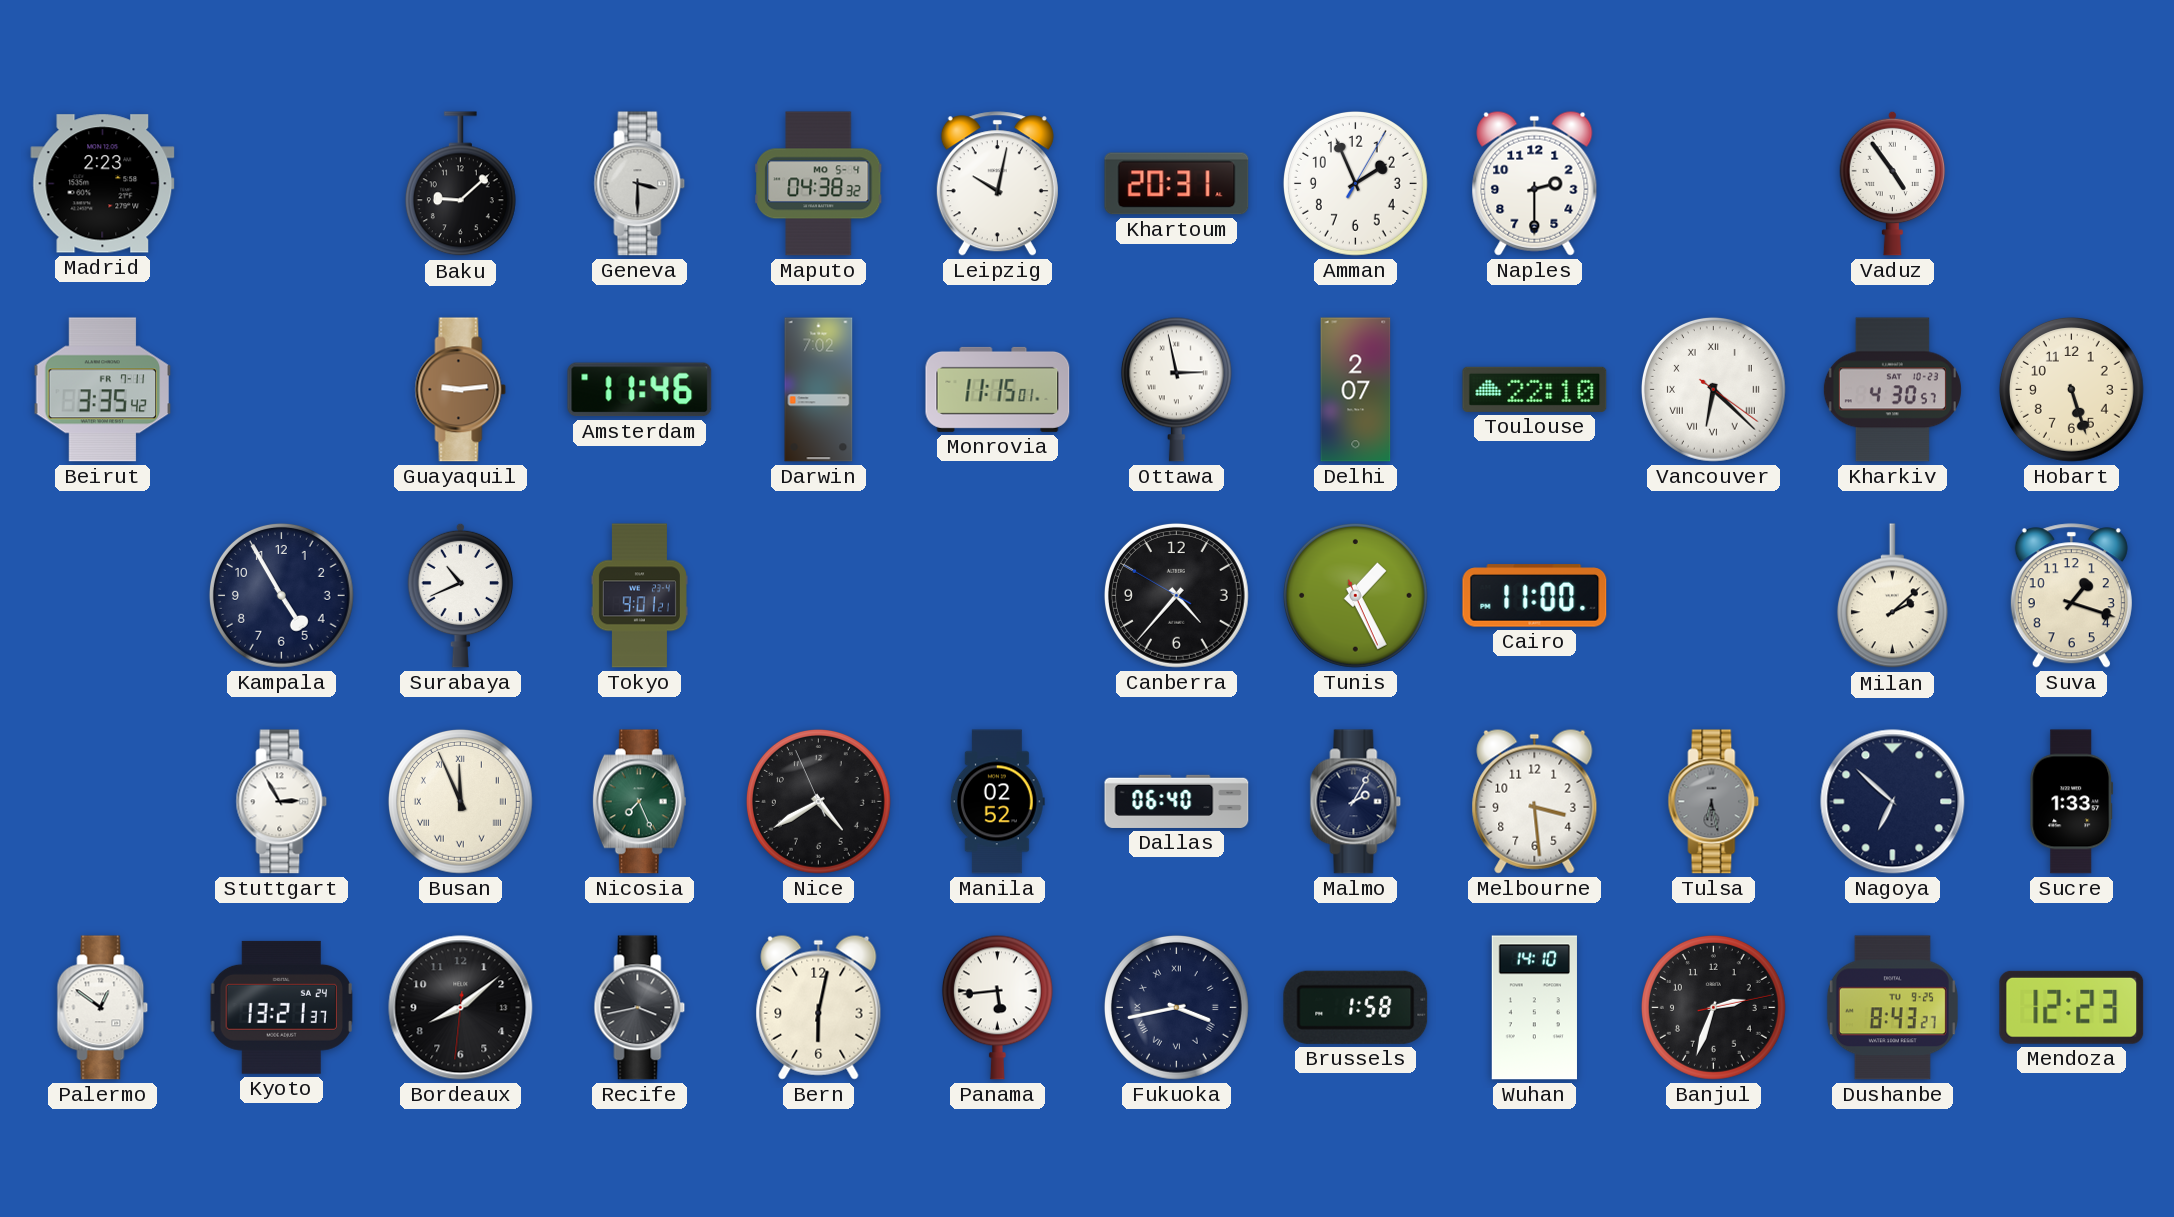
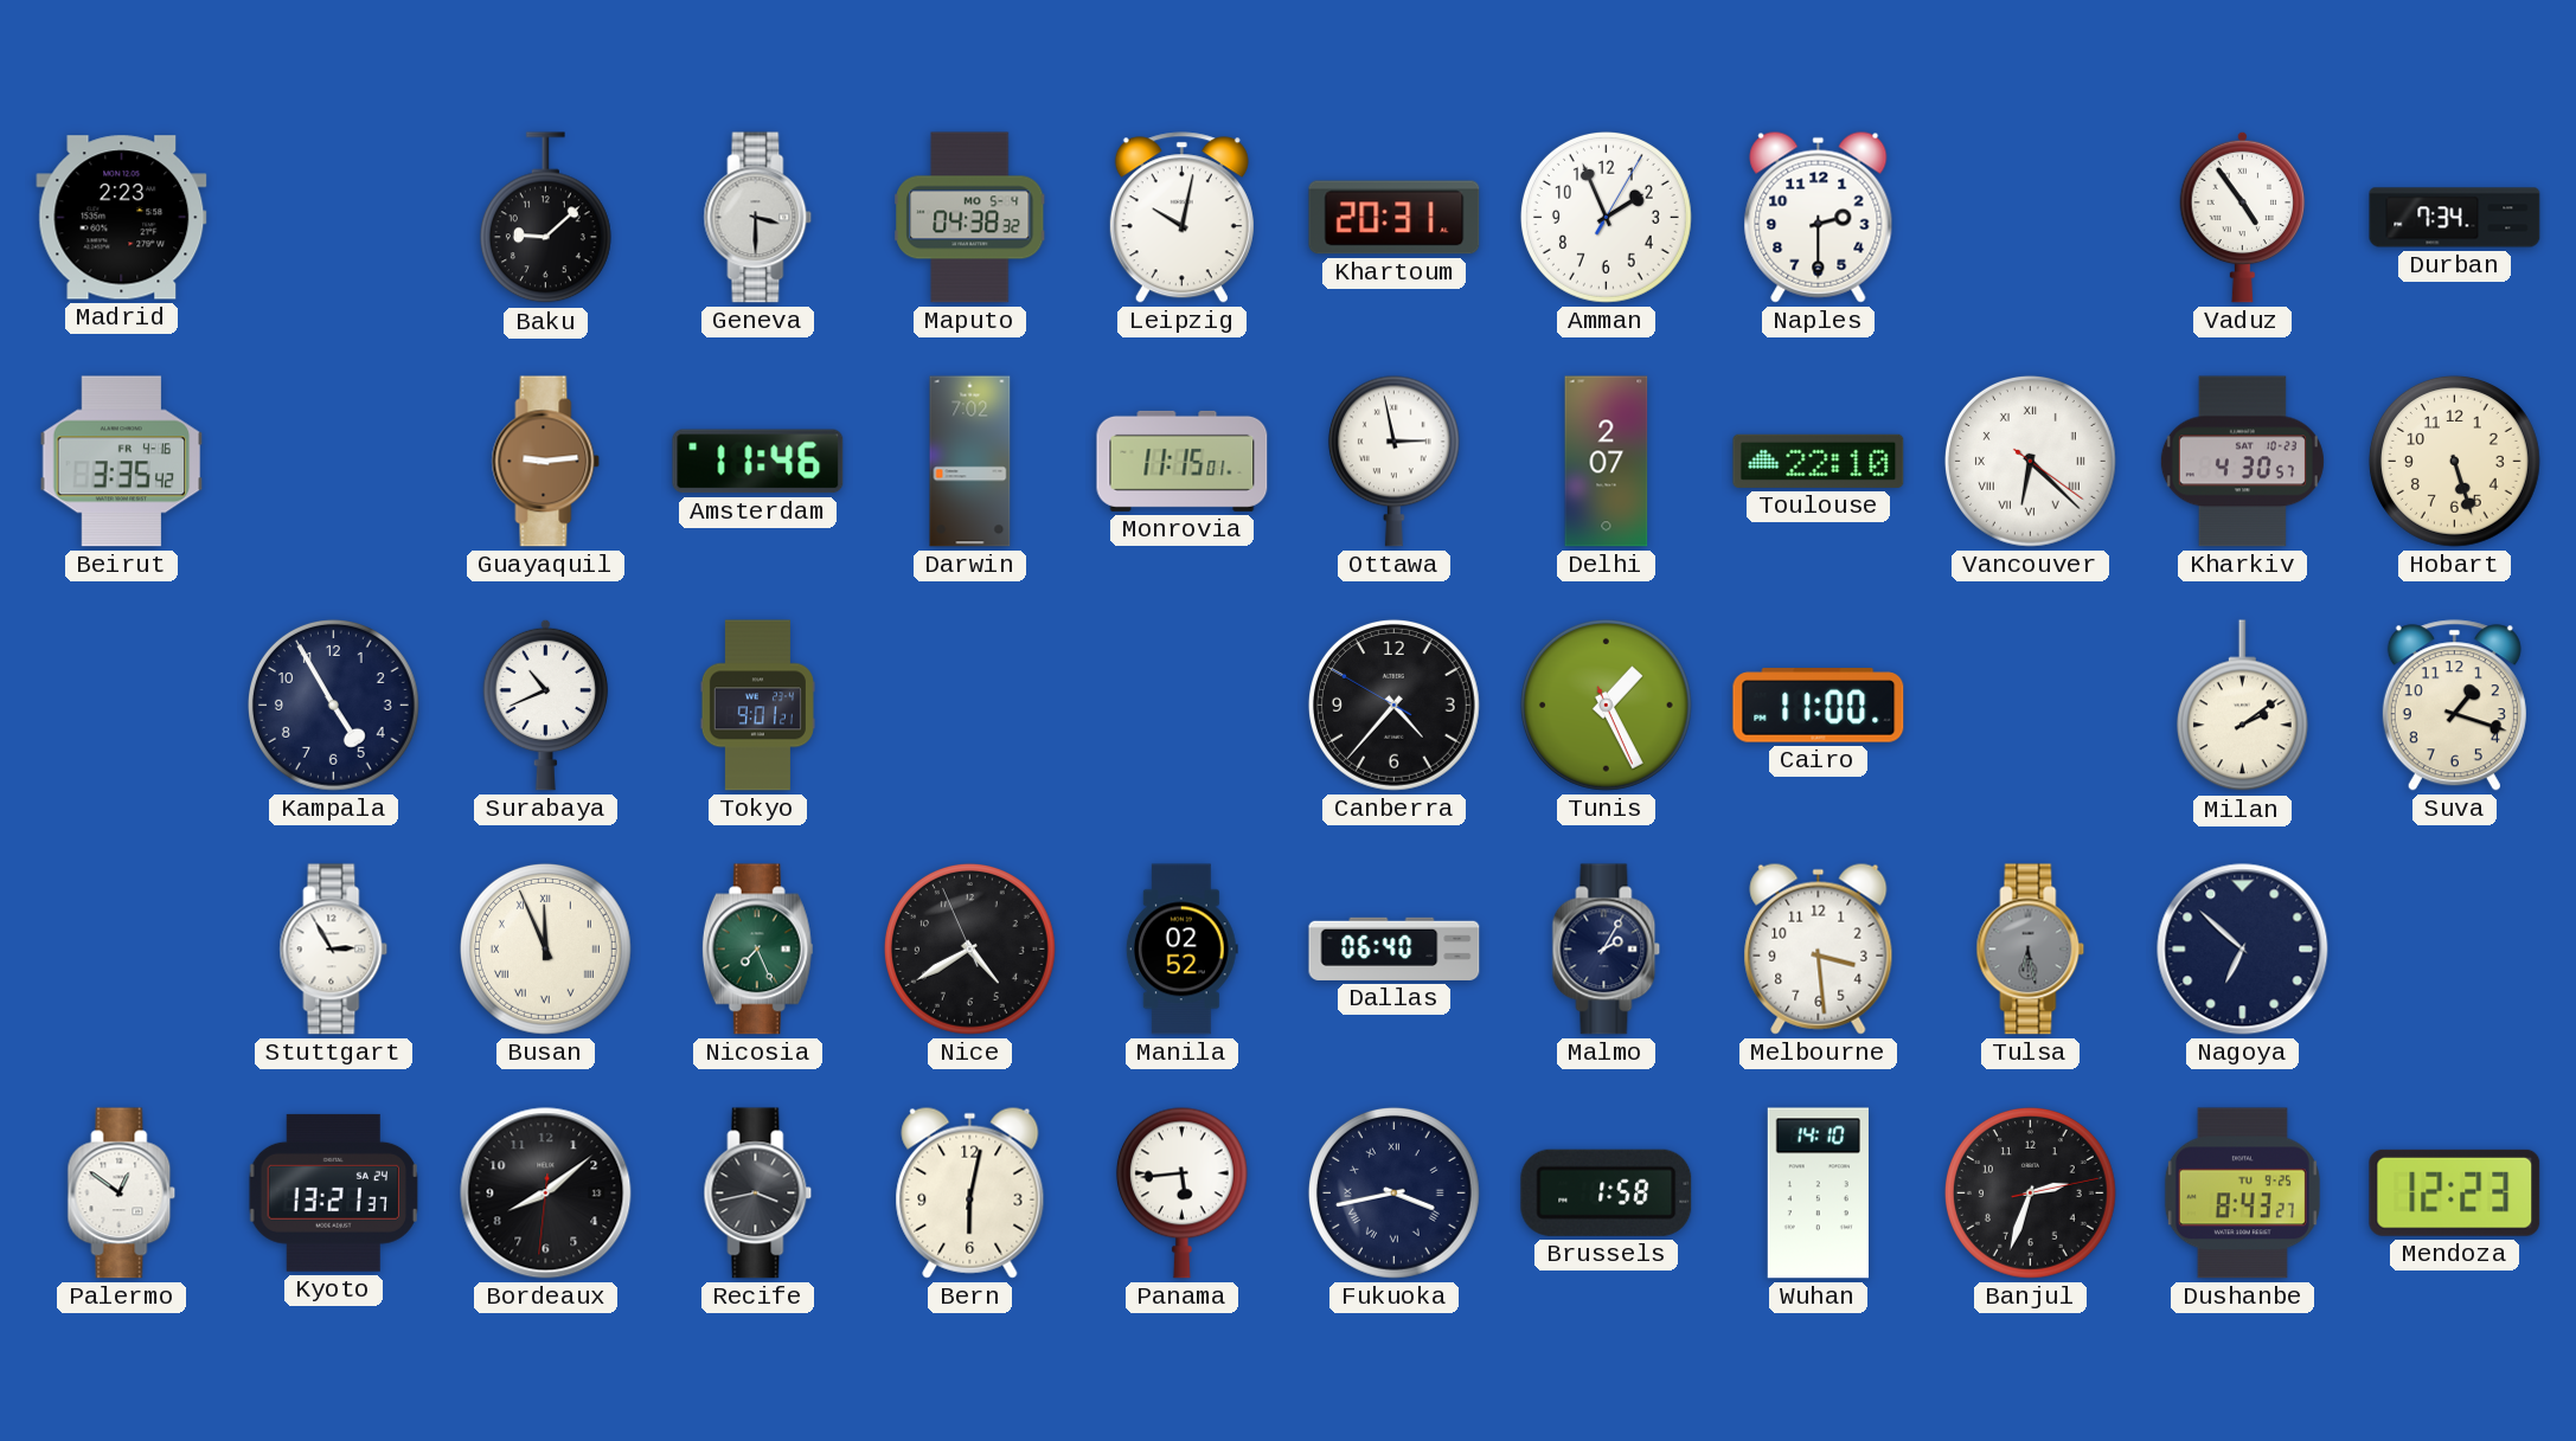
Durban: none -> 7:34 (2455, 218)
Beirut date: FR 7-11 -> FR 4-16 (122, 462)
Milan: 2:08 -> 2:09 (2242, 706)
Sucre: 1:33 -> none (2072, 802)
